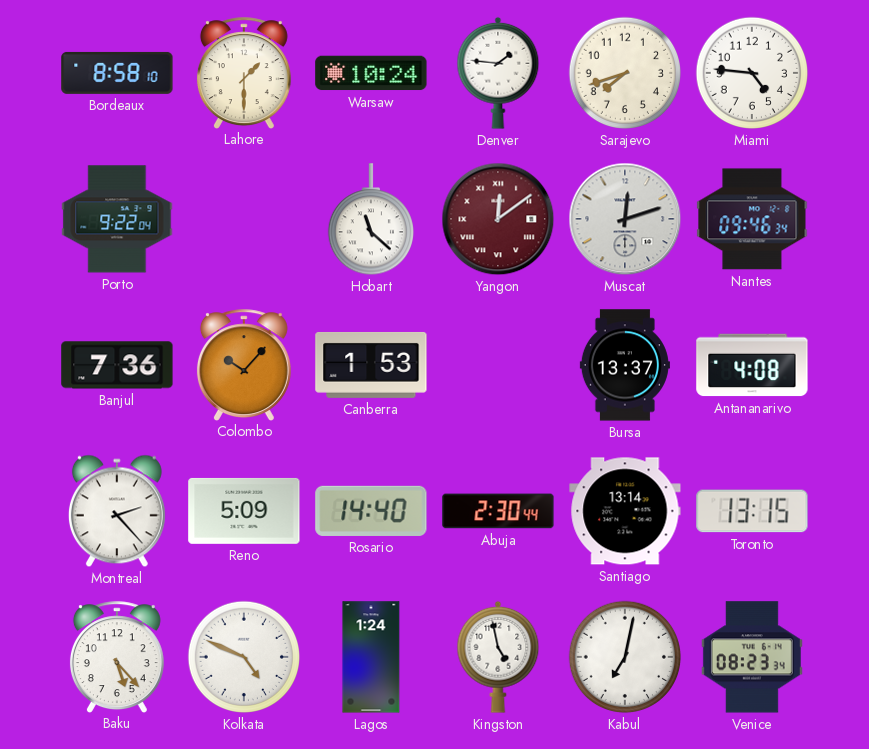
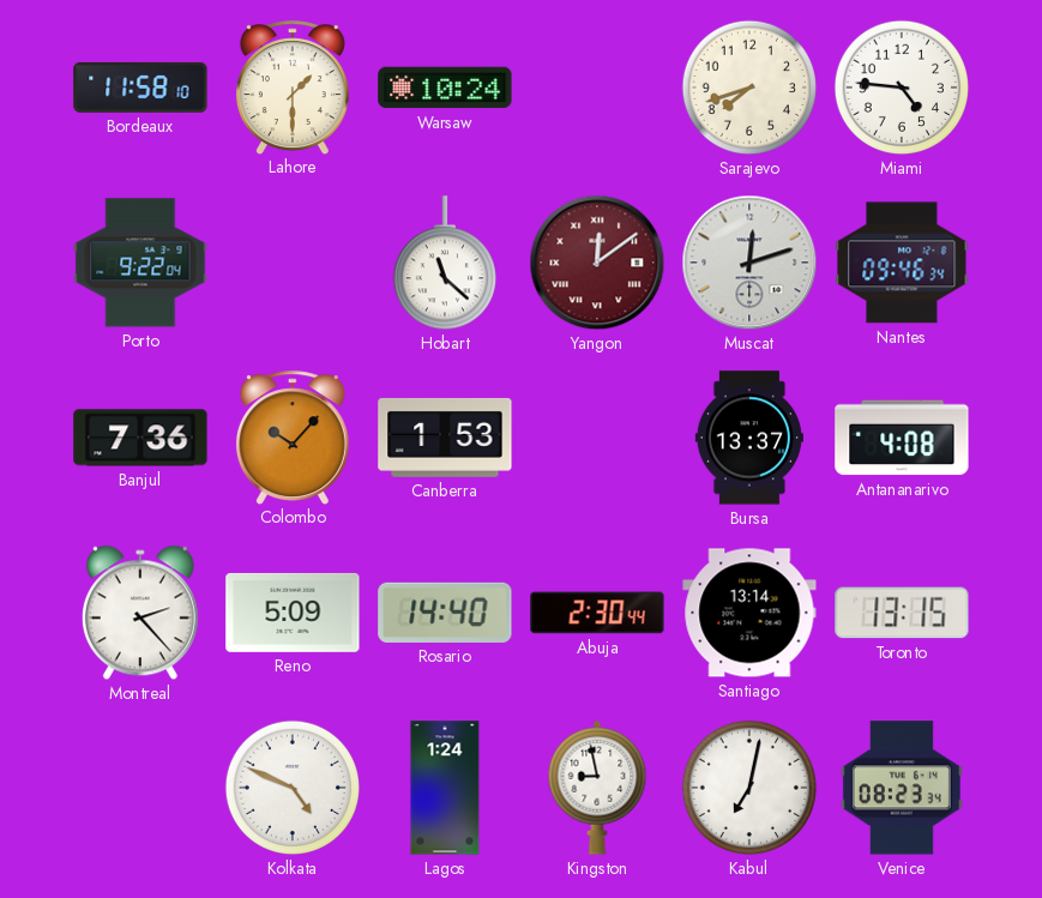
Bordeaux: 8:58 -> 11:58 (140, 88)
Denver: 1:46 -> none (498, 73)
Baku: 5:23 -> none (117, 657)
Kingston: 4:58 -> 8:58 (597, 788)
